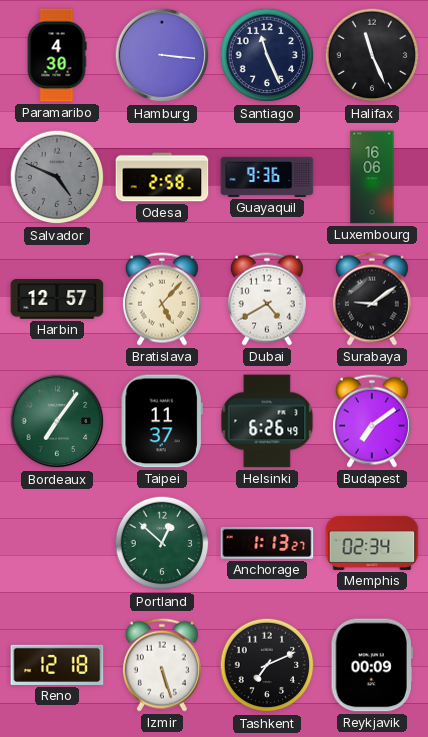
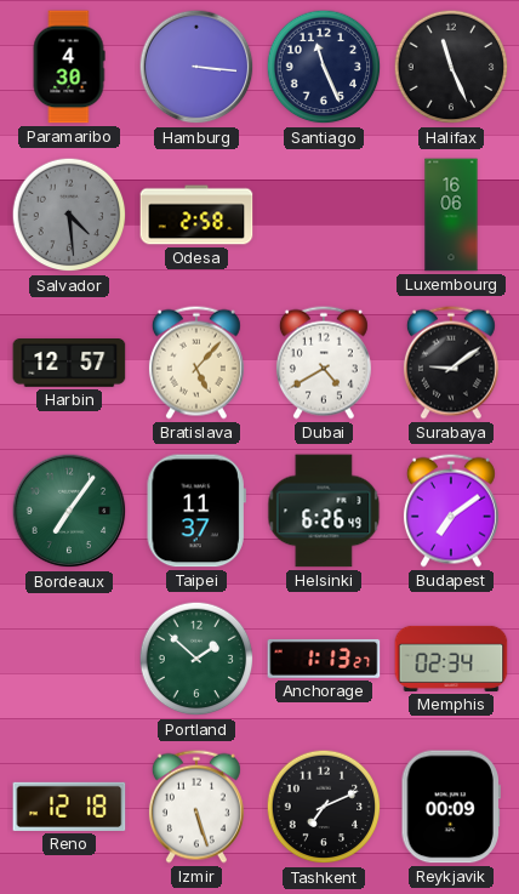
Salvador: 4:49 -> 4:29 (69, 215)
Guayaquil: 9:36 -> none (267, 177)
Portland: 12:52 -> 1:52 (196, 659)
